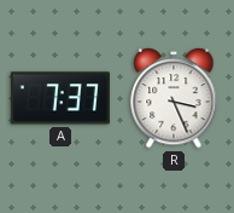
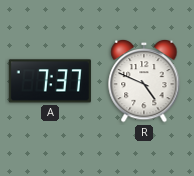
R: 3:26 -> 4:49 (144, 81)
